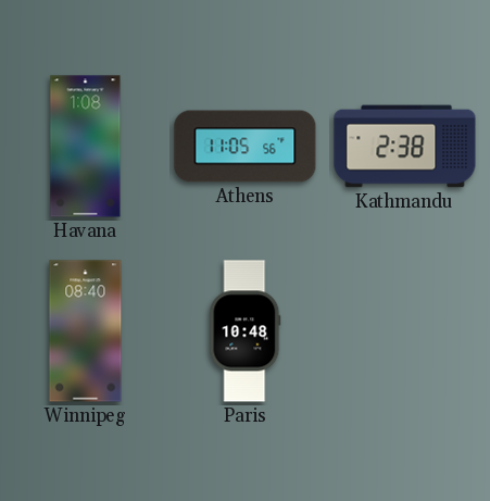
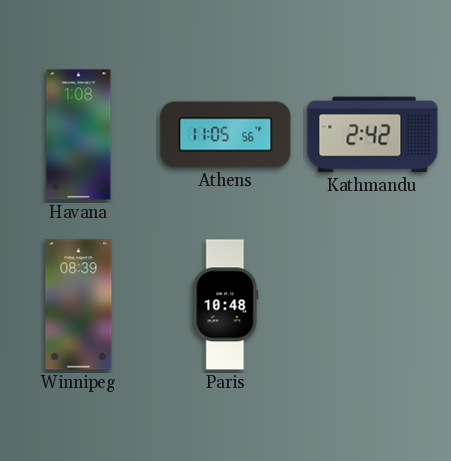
Kathmandu: 2:38 -> 2:42 (373, 135)
Winnipeg: 08:40 -> 08:39 (79, 305)
